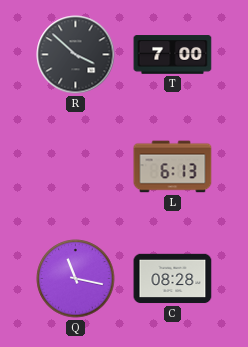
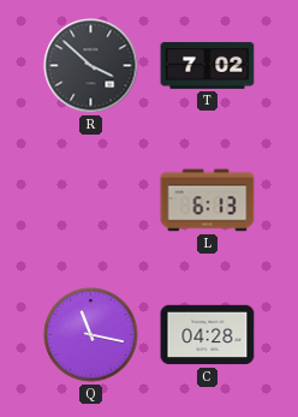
T: 7:00 -> 7:02 (208, 66)
C: 08:28 -> 04:28 (208, 335)
